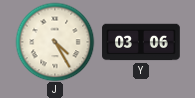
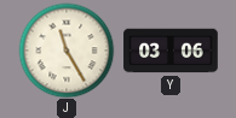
J: 4:25 -> 11:25 (67, 51)
